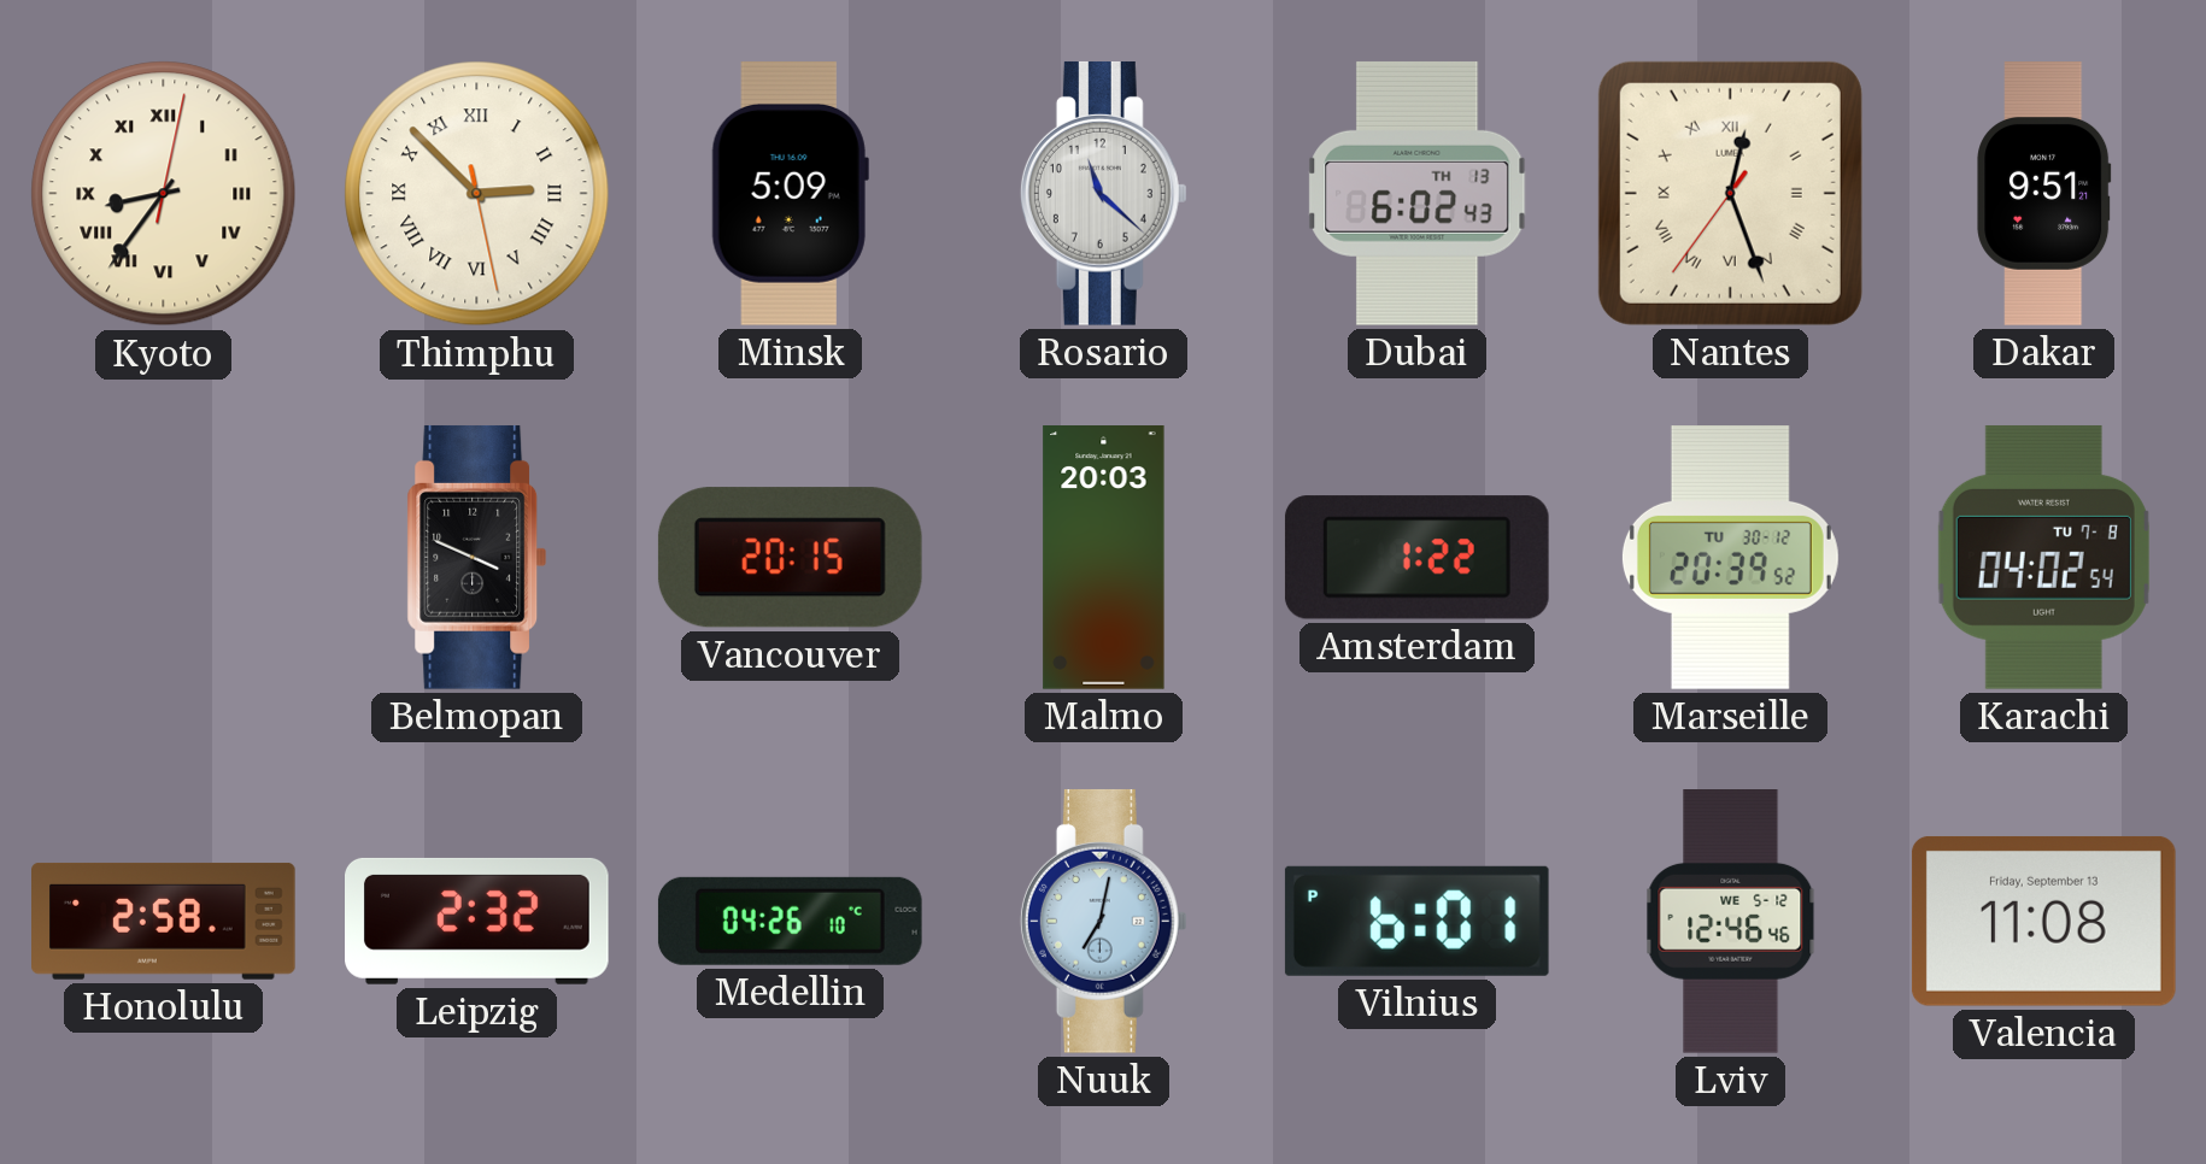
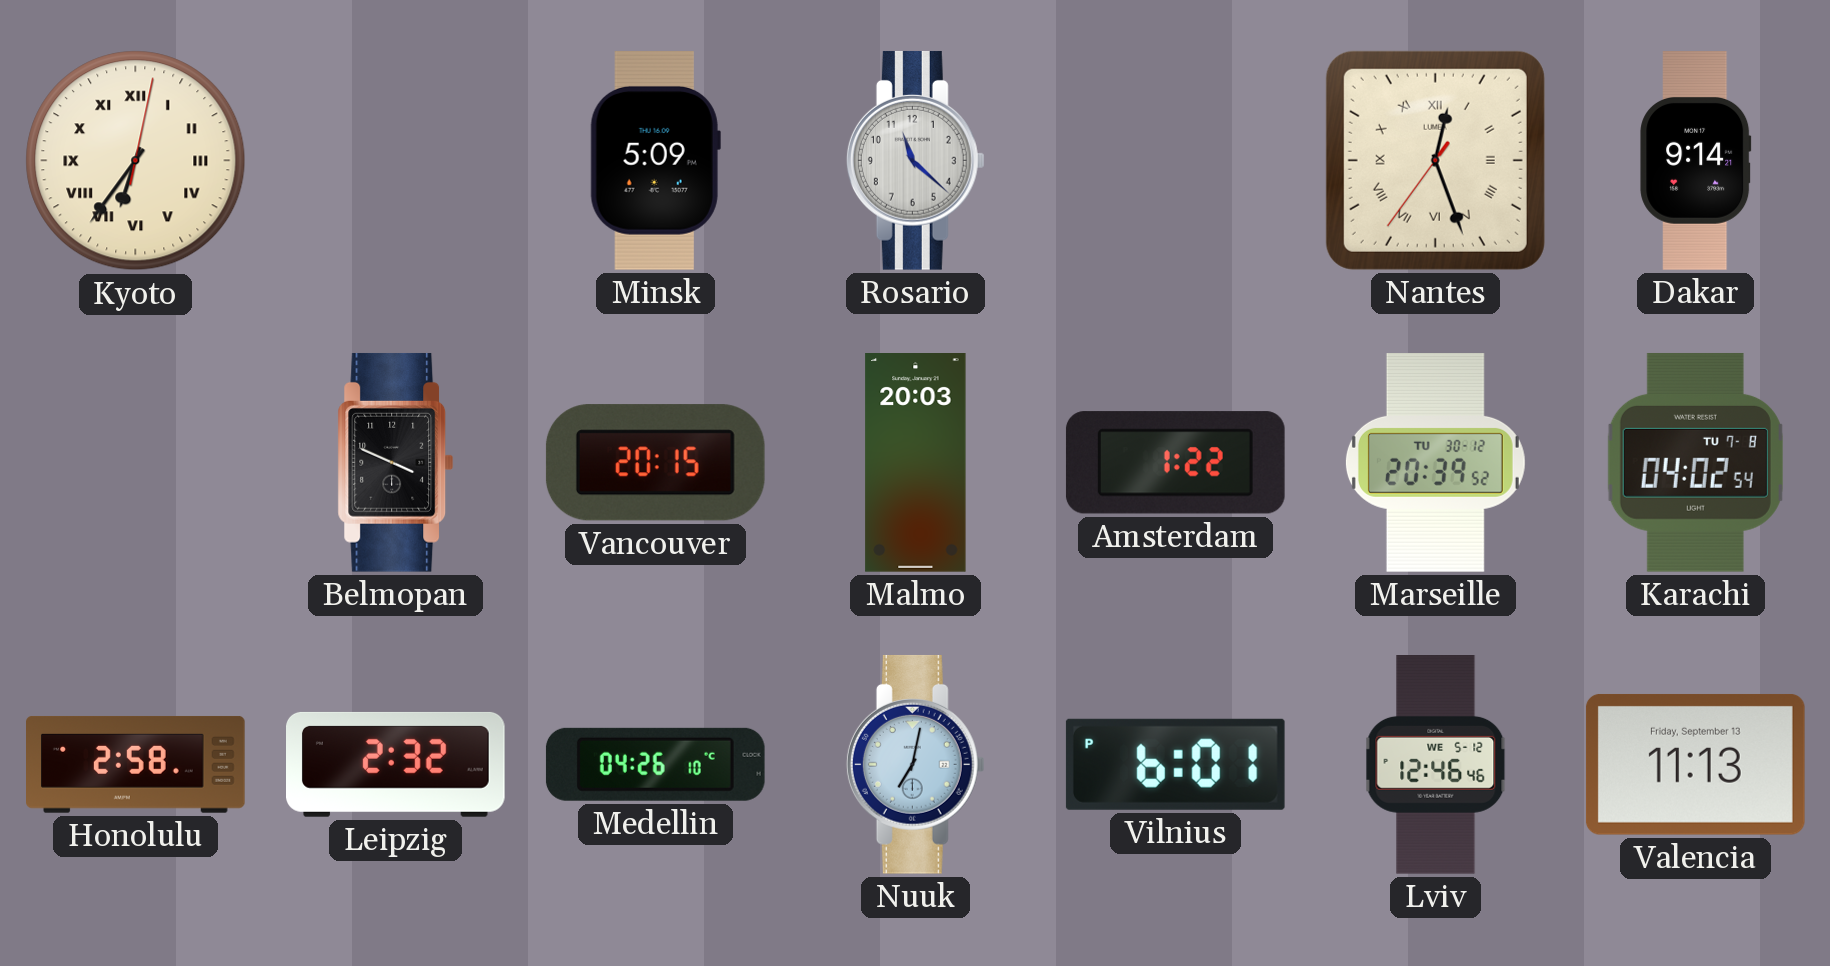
Kyoto: 8:36 -> 6:36 (136, 161)
Thimphu: 2:52 -> none (477, 194)
Dubai: 6:02 -> none (1418, 193)
Dakar: 9:51 -> 9:14 (1696, 161)
Valencia: 11:08 -> 11:13 (1695, 764)
